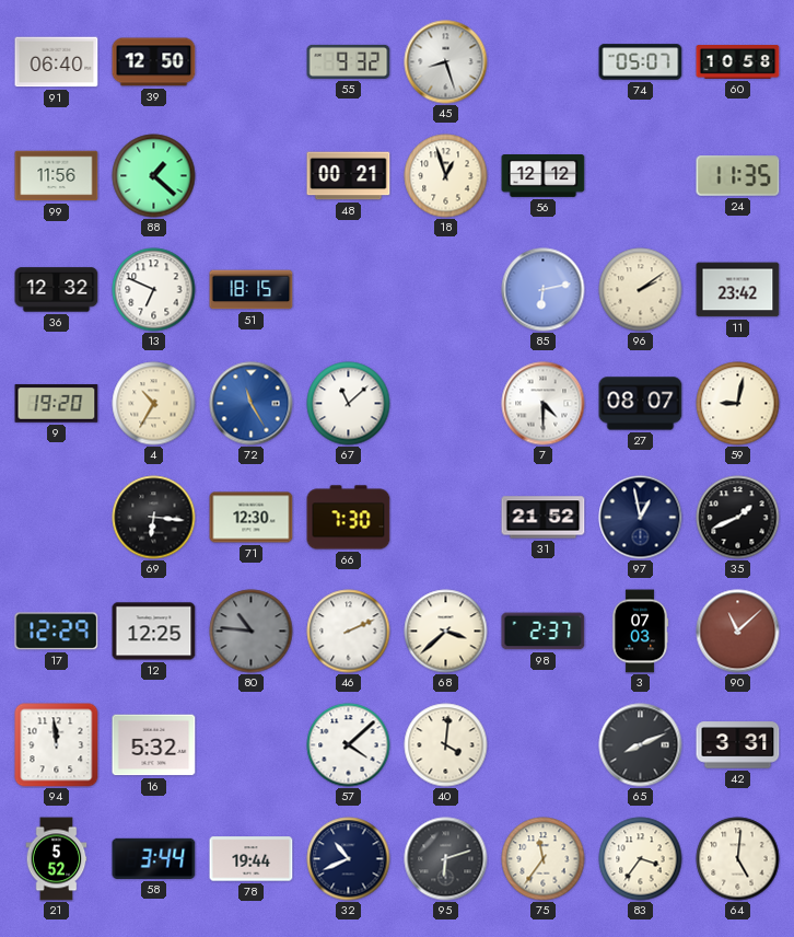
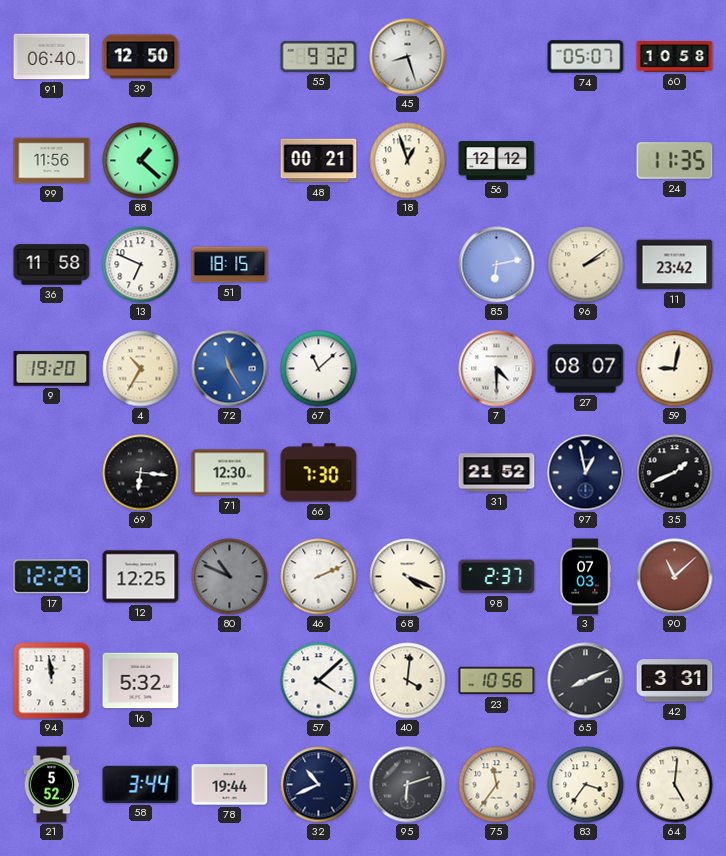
36: 12:32 -> 11:58 (52, 265)
80: 10:46 -> 10:49 (230, 577)
68: 3:38 -> 4:19 (408, 577)
23: none -> 10:56 (497, 681)
